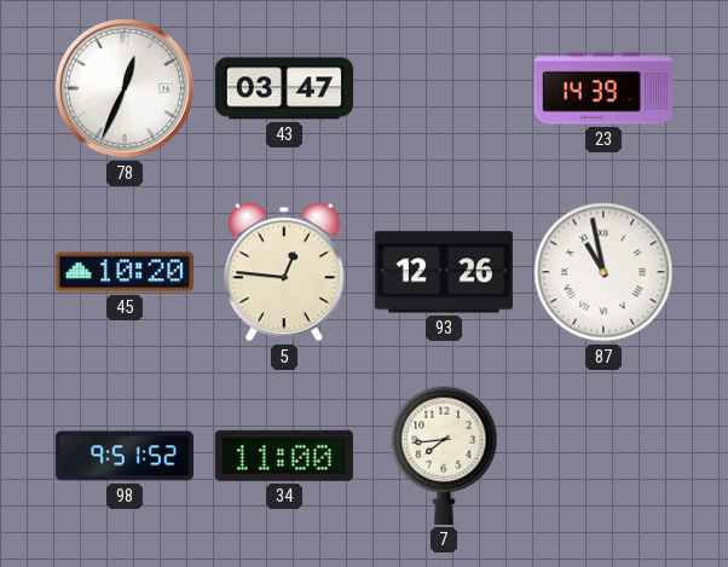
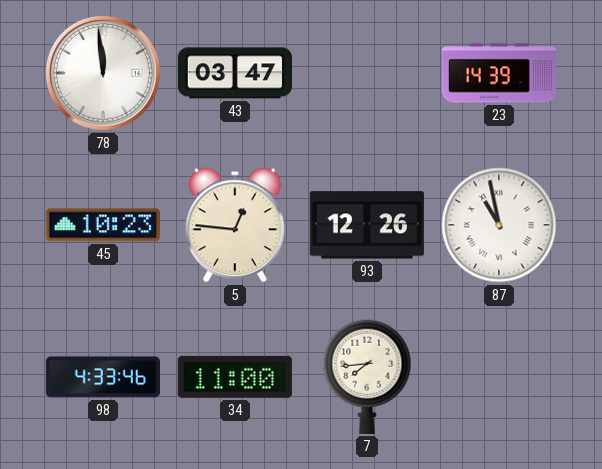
78: 12:34 -> 11:59 (103, 73)
45: 10:20 -> 10:23 (103, 225)
98: 9:51 -> 4:33 (103, 377)
